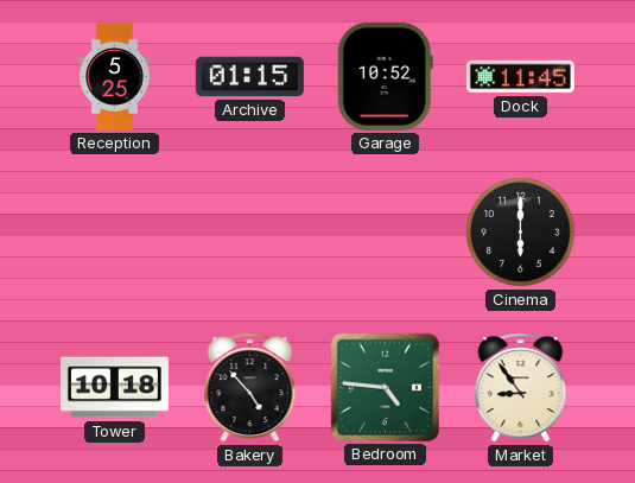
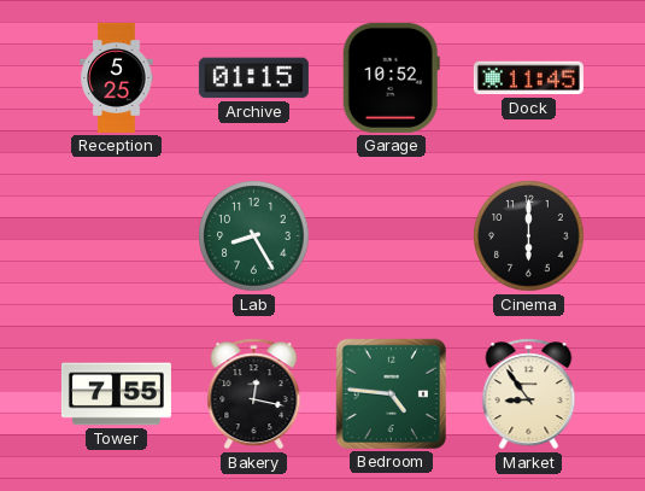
Lab: none -> 8:25 (254, 236)
Tower: 10:18 -> 7:55 (116, 394)
Bakery: 4:53 -> 12:17 (254, 394)
